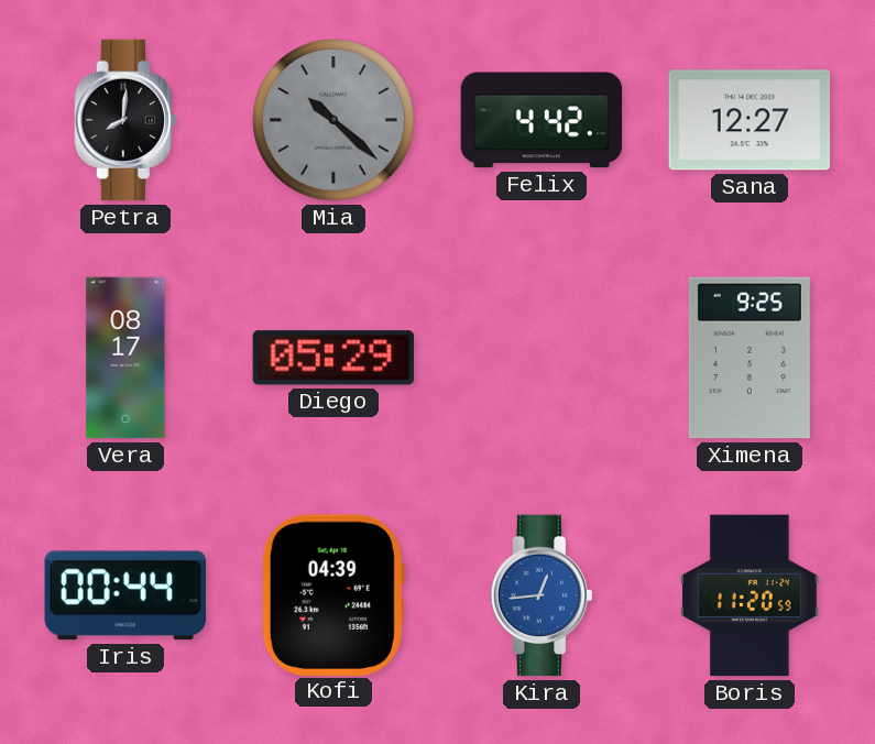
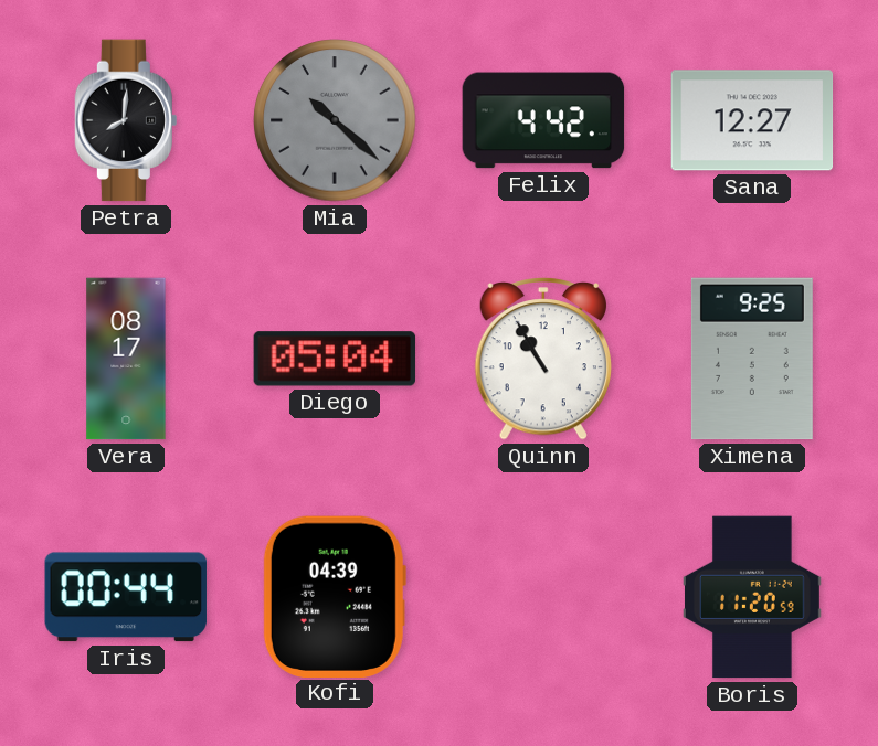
Diego: 05:29 -> 05:04 (335, 359)
Quinn: none -> 10:55 (543, 360)
Kira: 12:44 -> none (540, 595)
